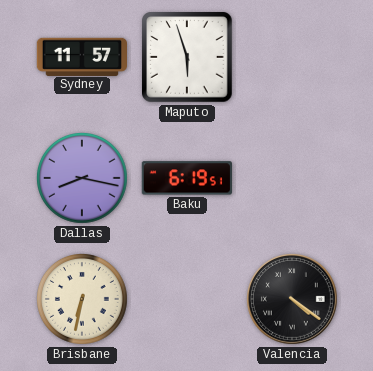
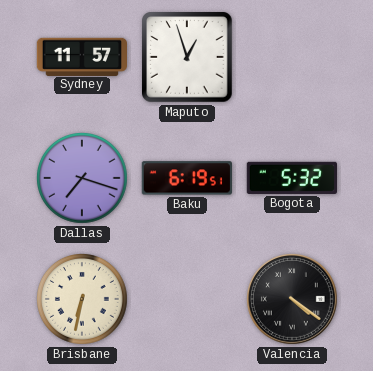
Maputo: 5:57 -> 12:57 (187, 57)
Dallas: 8:17 -> 7:18 (83, 179)
Bogota: none -> 5:32 (291, 178)
